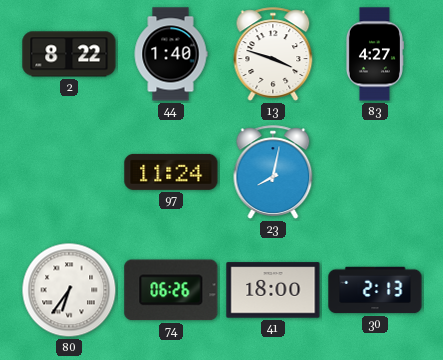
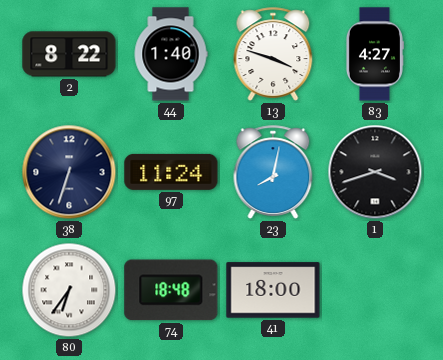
38: none -> 6:33 (69, 172)
1: none -> 3:42 (375, 172)
74: 06:26 -> 18:48 (171, 290)
30: 2:13 -> none (375, 290)
